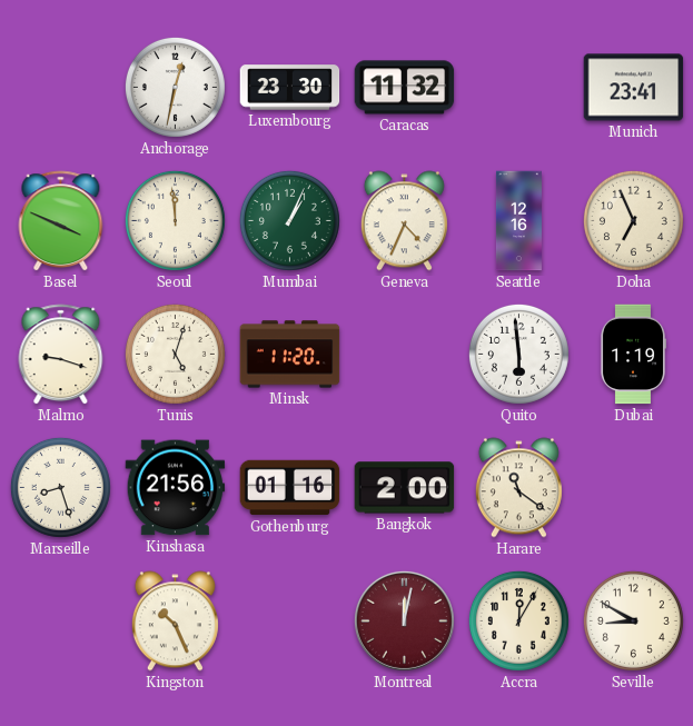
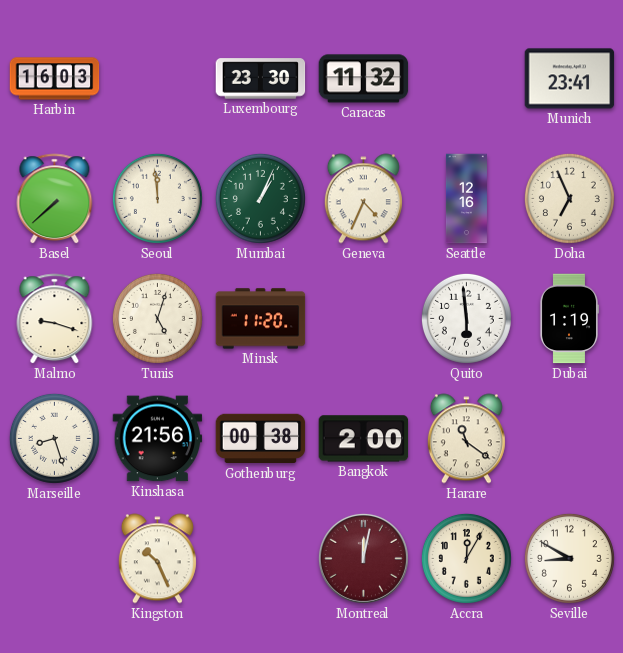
Harbin: none -> 16:03 (55, 79)
Anchorage: 12:32 -> none (175, 87)
Basel: 3:49 -> 7:38 (55, 199)
Gothenburg: 01:16 -> 00:38 (261, 439)
